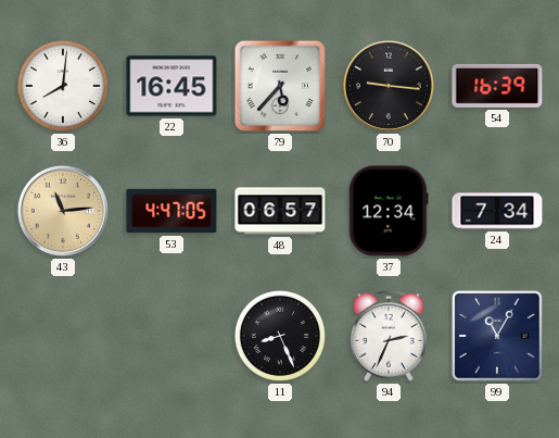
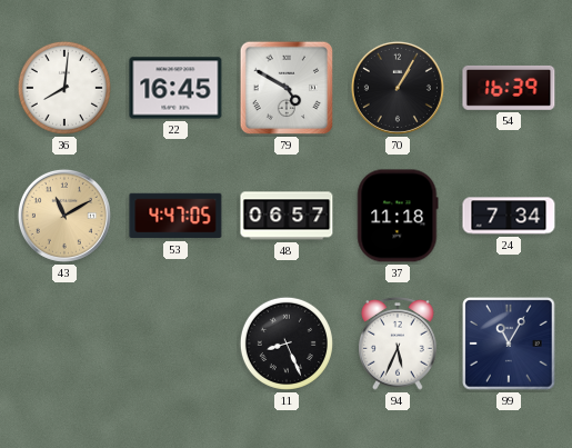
79: 5:37 -> 4:50 (287, 88)
70: 9:16 -> 1:05 (398, 88)
43: 11:14 -> 11:10 (64, 216)
37: 12:34 -> 11:18 (398, 216)
94: 2:34 -> 5:34 (398, 344)
